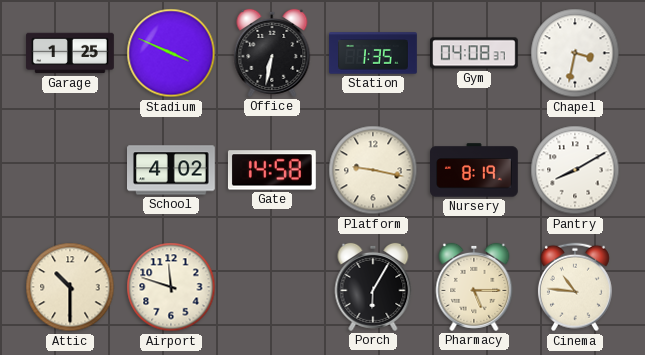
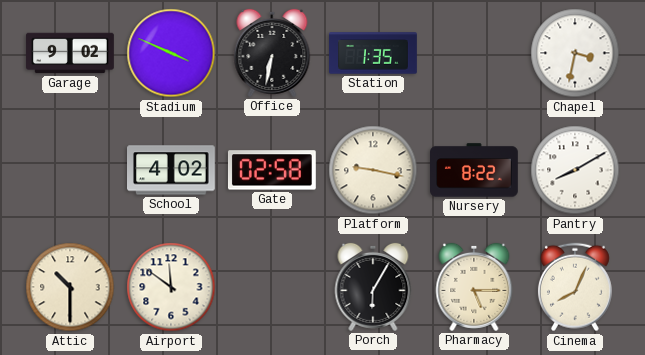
Garage: 1:25 -> 9:02 (70, 53)
Gym: 04:08 -> none (475, 53)
Gate: 14:58 -> 02:58 (272, 170)
Nursery: 8:19 -> 8:22 (474, 170)
Airport: 11:48 -> 11:51 (171, 287)
Cinema: 10:46 -> 8:04 (575, 287)
